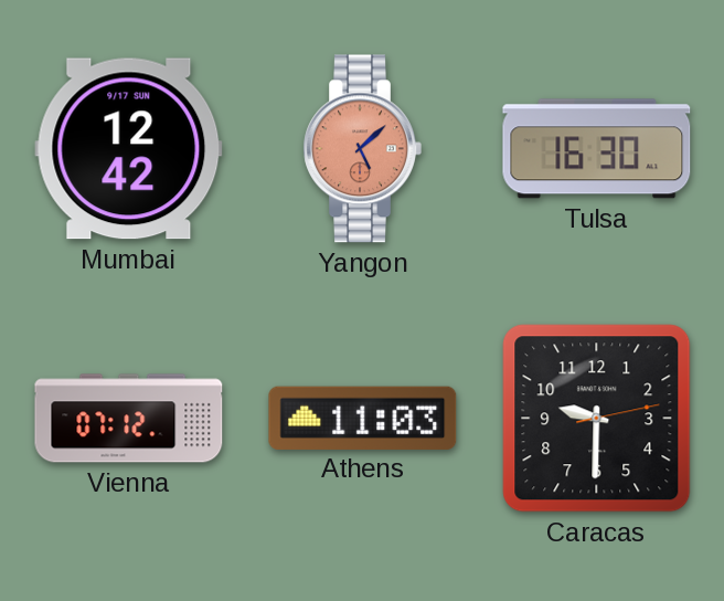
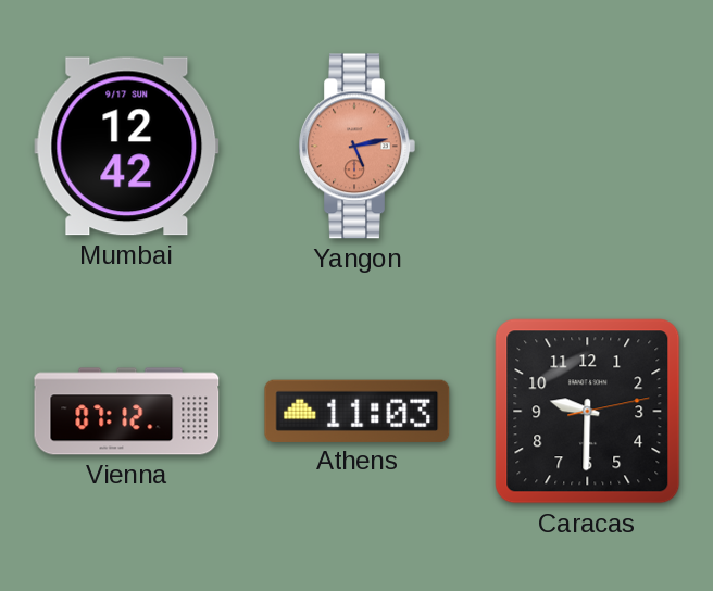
Yangon: 5:08 -> 5:13 (356, 147)
Tulsa: 16:30 -> none (597, 149)
